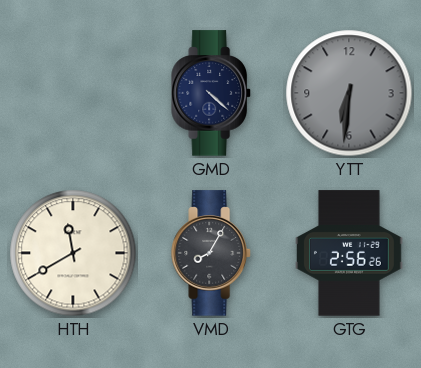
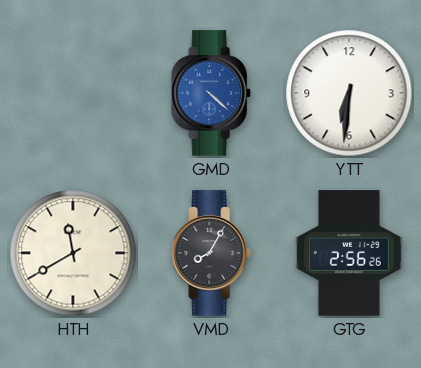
GMD dial: navy -> blue (211, 93)
YTT dial: grey -> white (349, 93)
